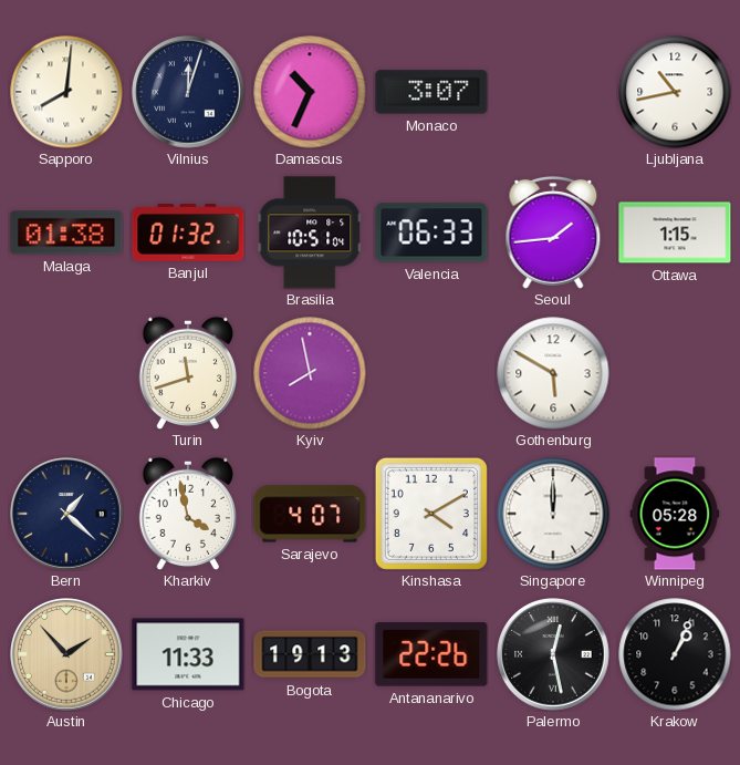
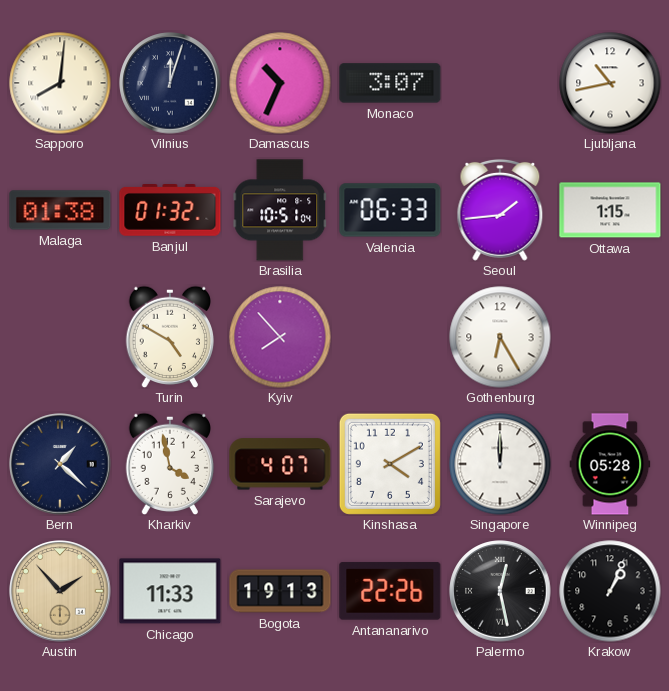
Turin: 11:42 -> 4:50 (169, 337)
Kyiv: 7:58 -> 7:53 (280, 337)
Gothenburg: 5:50 -> 6:25 (500, 337)
